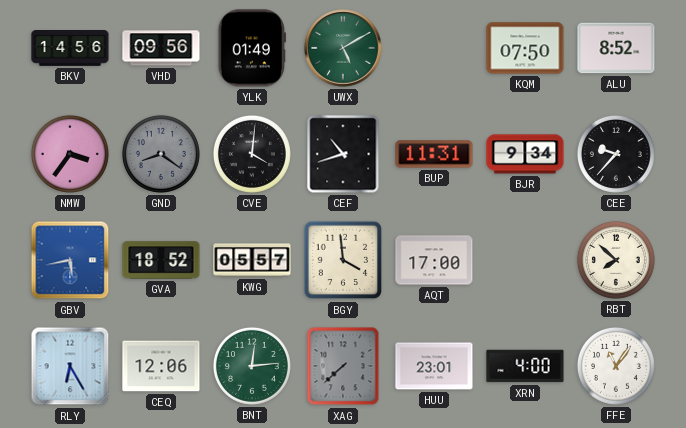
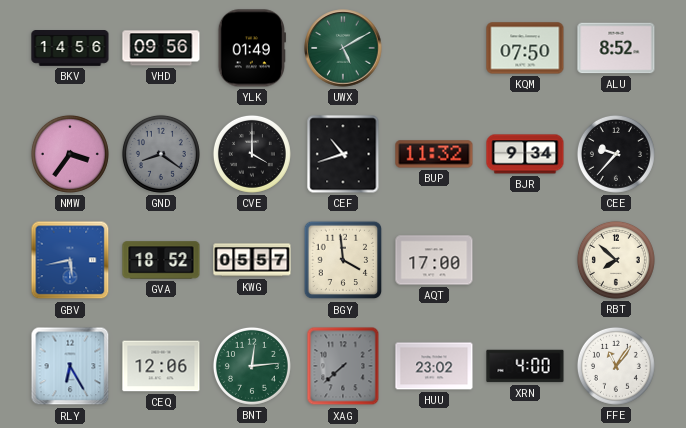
CVE: 4:01 -> 4:00 (252, 154)
BUP: 11:31 -> 11:32 (434, 154)
HUU: 23:01 -> 23:02 (434, 366)
